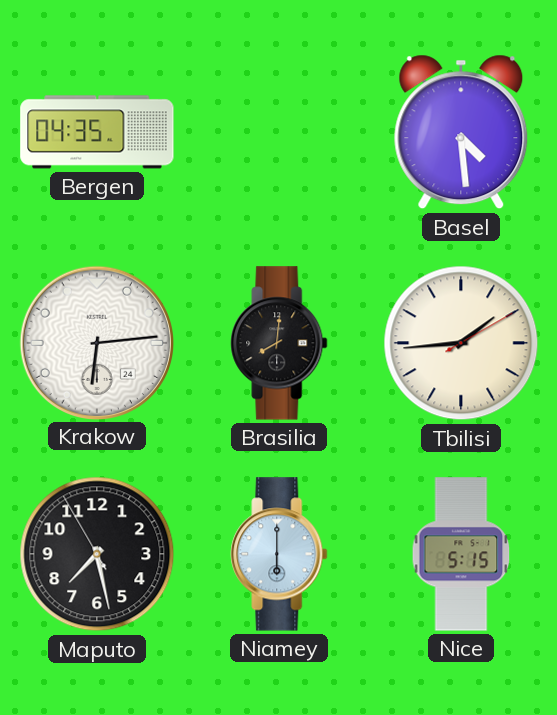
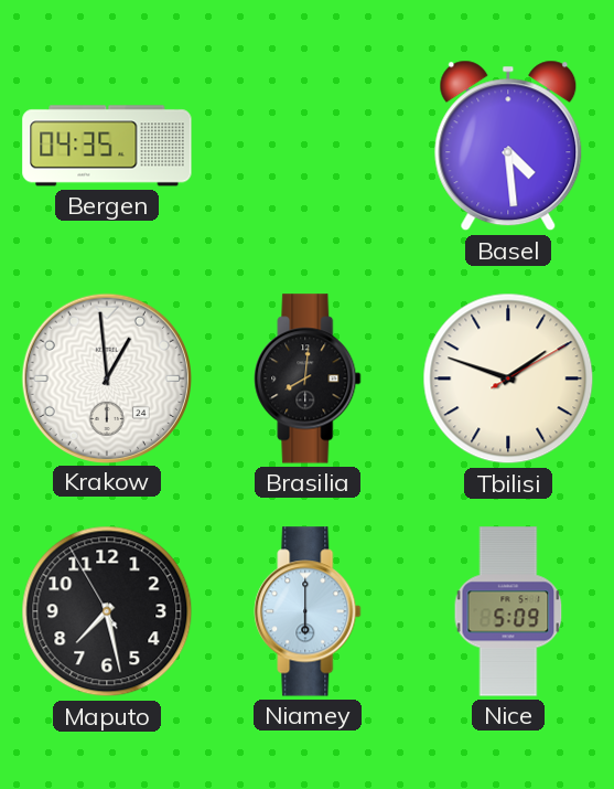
Krakow: 6:14 -> 12:59 (106, 377)
Tbilisi: 1:44 -> 1:48 (508, 378)
Nice: 5:15 -> 5:09 (508, 611)
